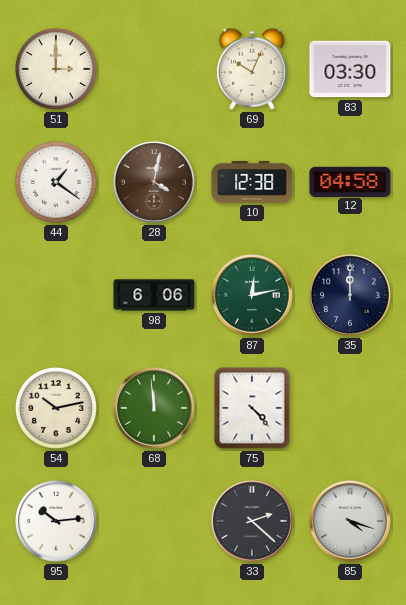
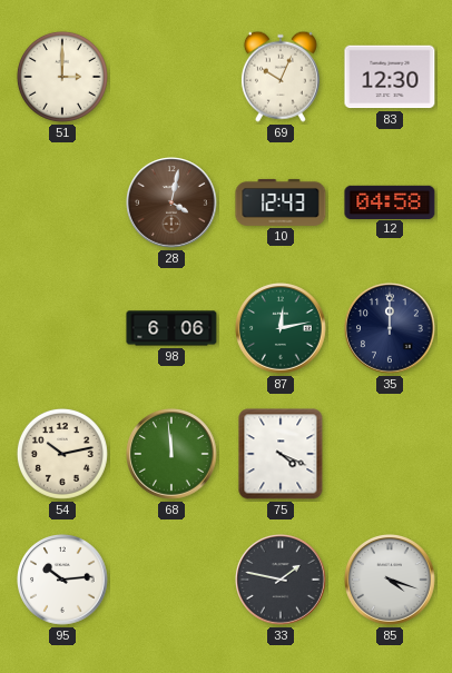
83: 03:30 -> 12:30 (390, 77)
44: 1:21 -> none (56, 182)
10: 12:38 -> 12:43 (281, 202)
75: 4:23 -> 4:19 (281, 454)
33: 2:22 -> 1:47 (282, 581)
